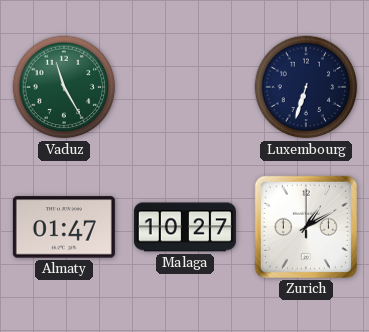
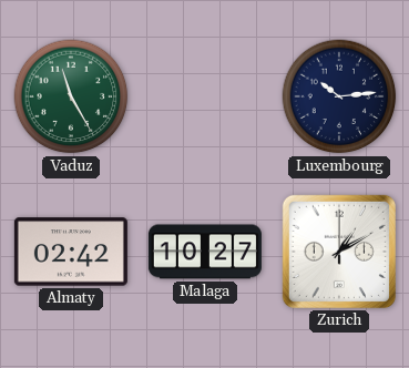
Luxembourg: 6:33 -> 10:14 (339, 96)
Almaty: 01:47 -> 02:42 (71, 252)
